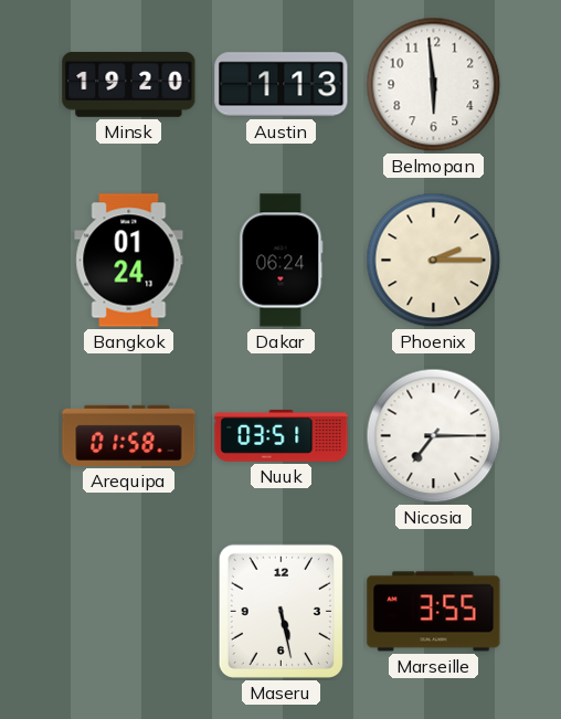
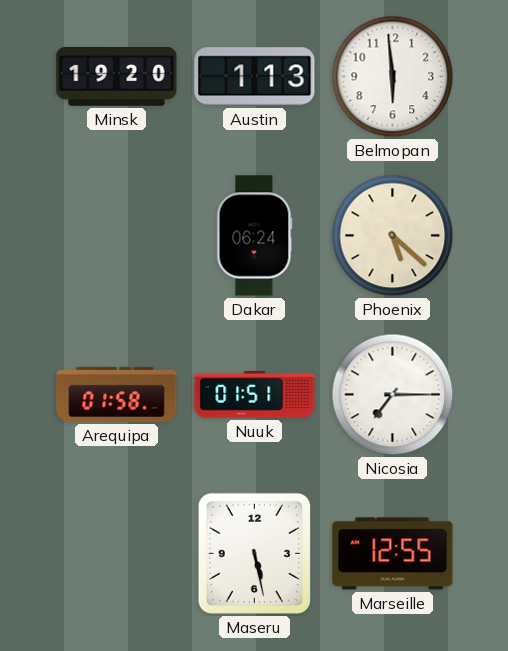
Bangkok: 01:24 -> none (129, 261)
Phoenix: 2:15 -> 5:22 (393, 236)
Nuuk: 03:51 -> 01:51 (255, 395)
Marseille: 3:55 -> 12:55 (393, 554)
